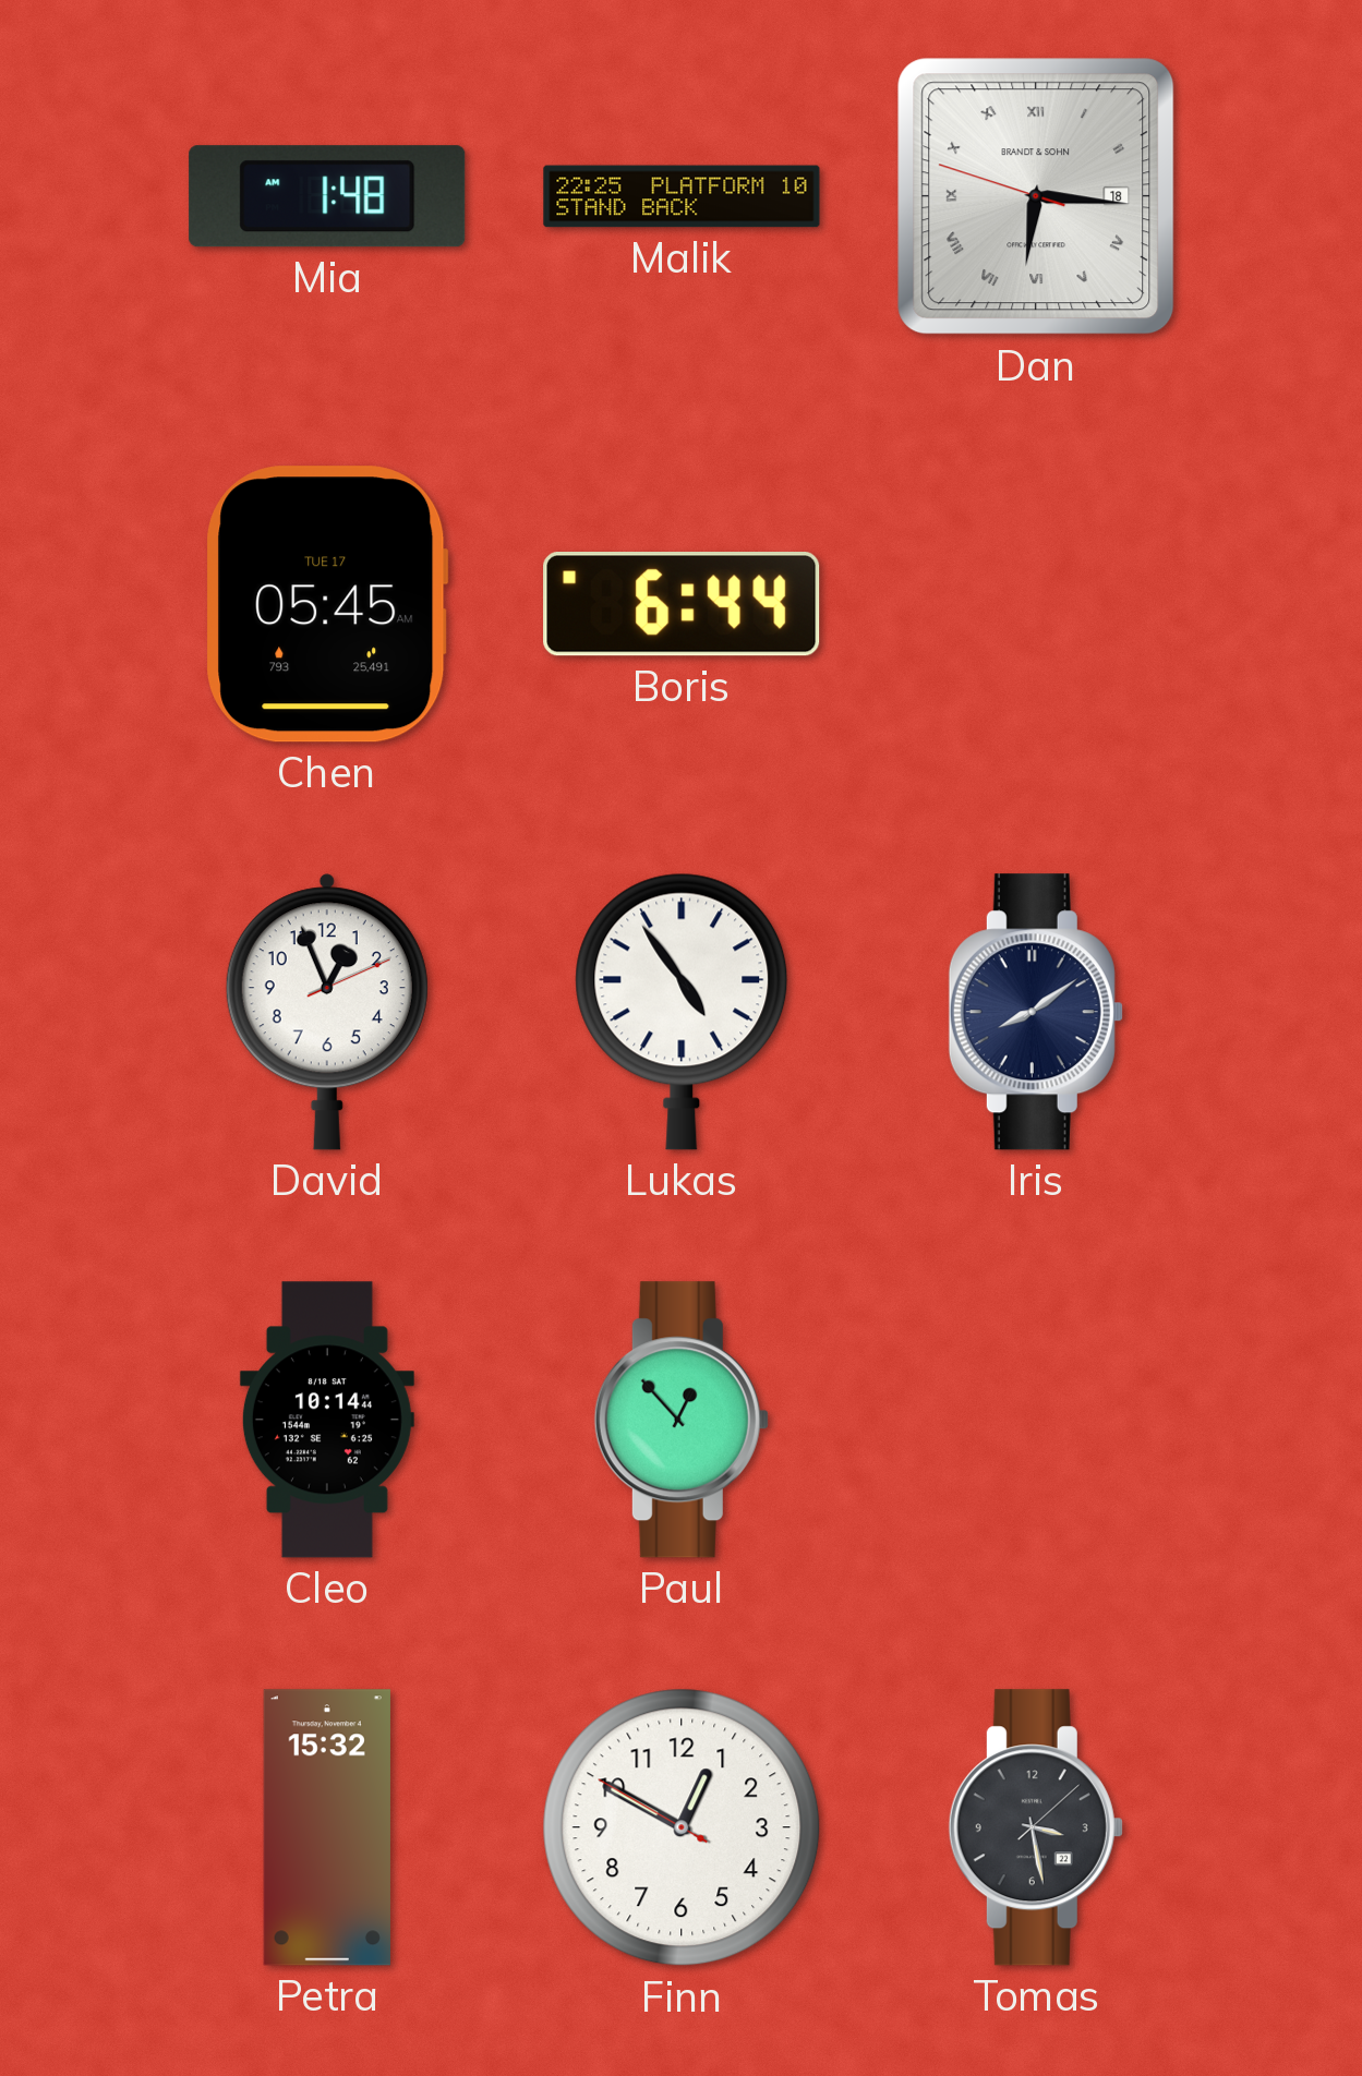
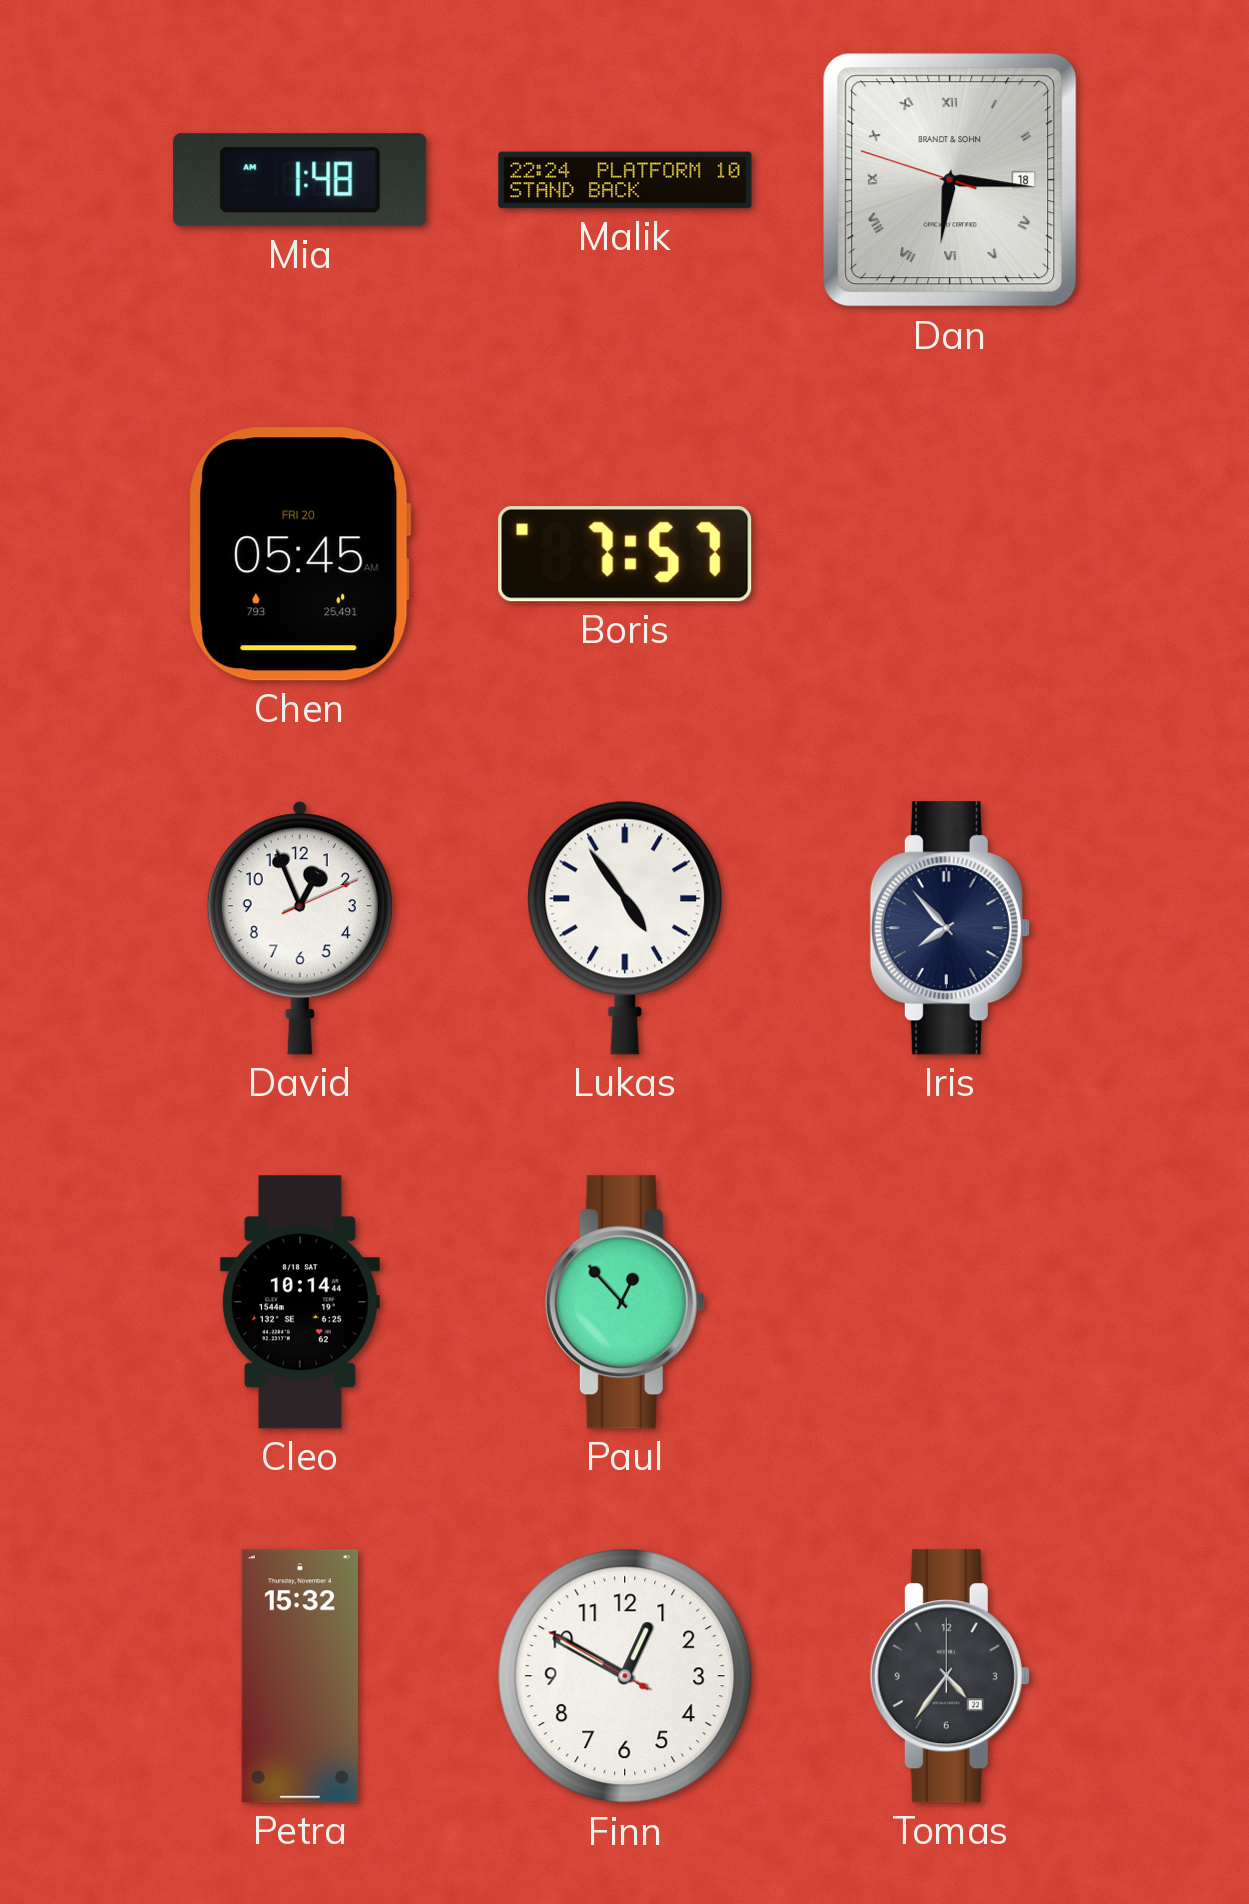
Malik: 22:25 -> 22:24 (625, 180)
Chen date: TUE 17 -> FRI 20 (300, 554)
Boris: 6:44 -> 7:57 (625, 555)
Iris: 8:09 -> 7:53 (950, 928)
Tomas: 3:28 -> 4:36 (950, 1676)
